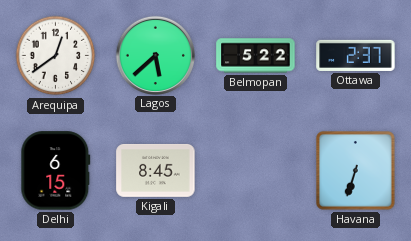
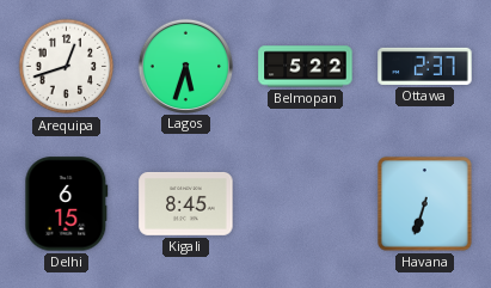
Arequipa: 12:39 -> 12:42 (67, 67)
Lagos: 5:38 -> 5:33 (185, 66)
